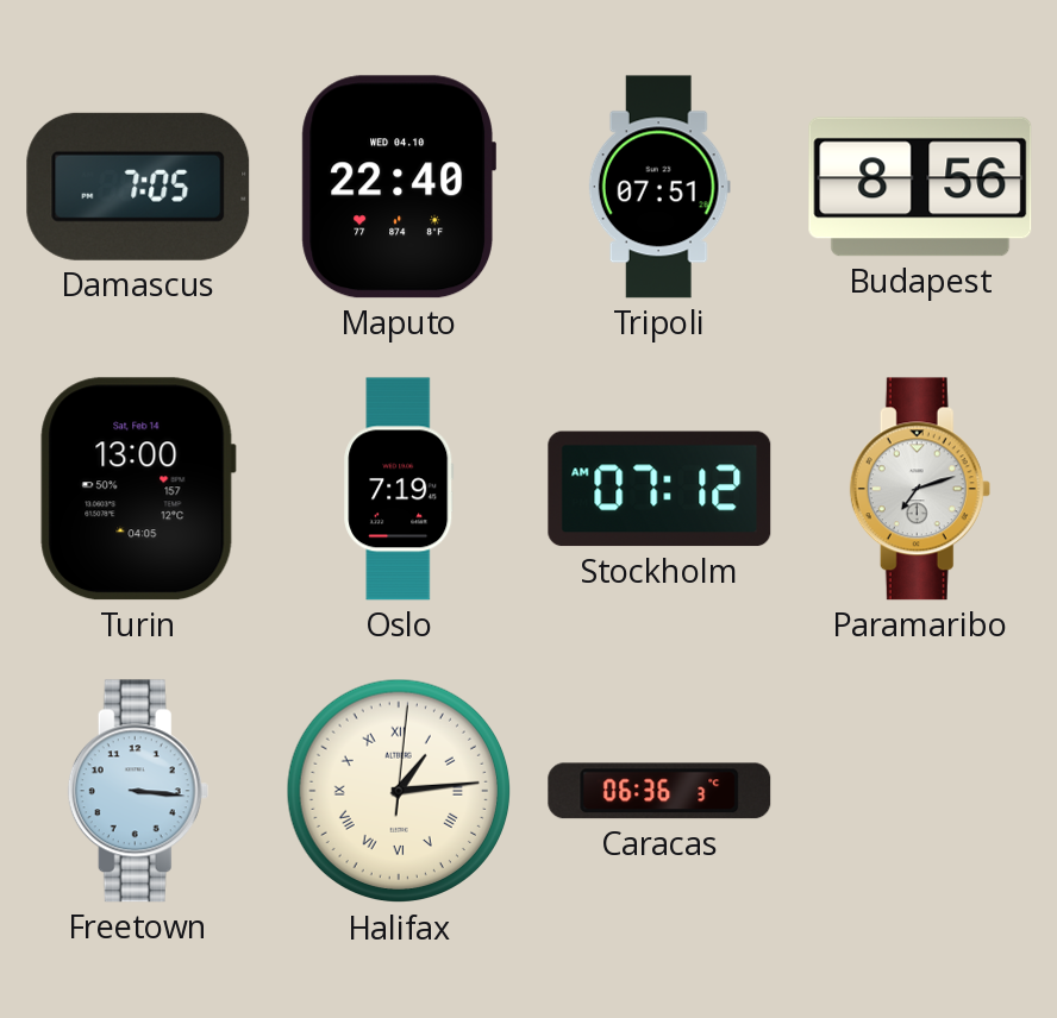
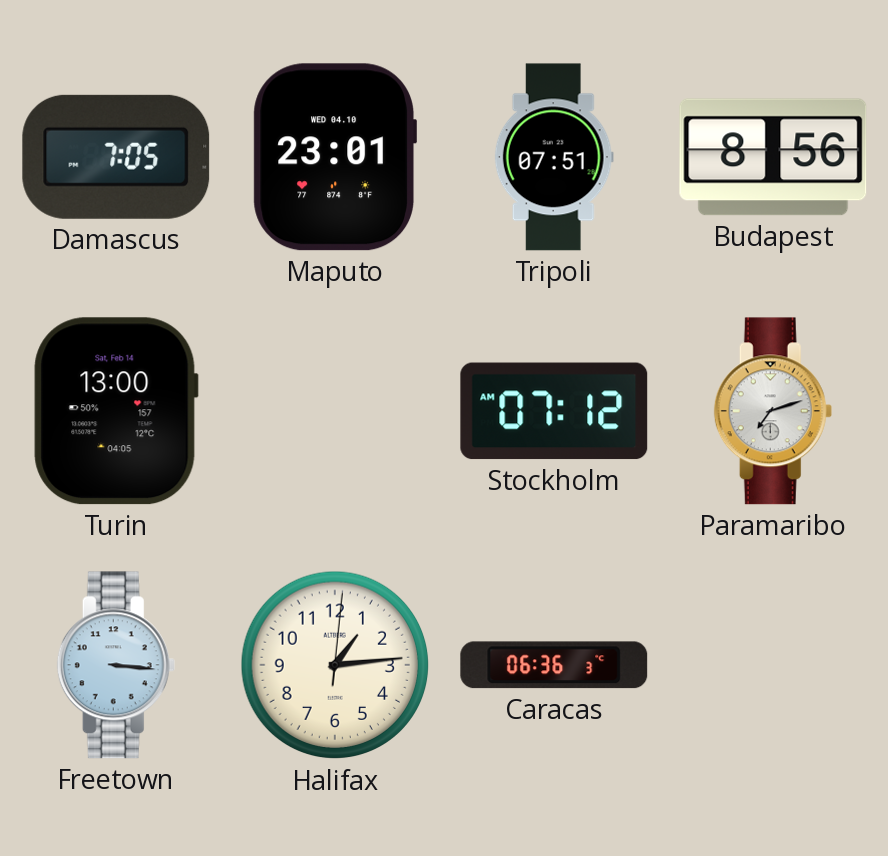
Maputo: 22:40 -> 23:01 (334, 157)
Oslo: 7:19 -> none (399, 489)
Halifax numerals: Roman -> Arabic (335, 665)
